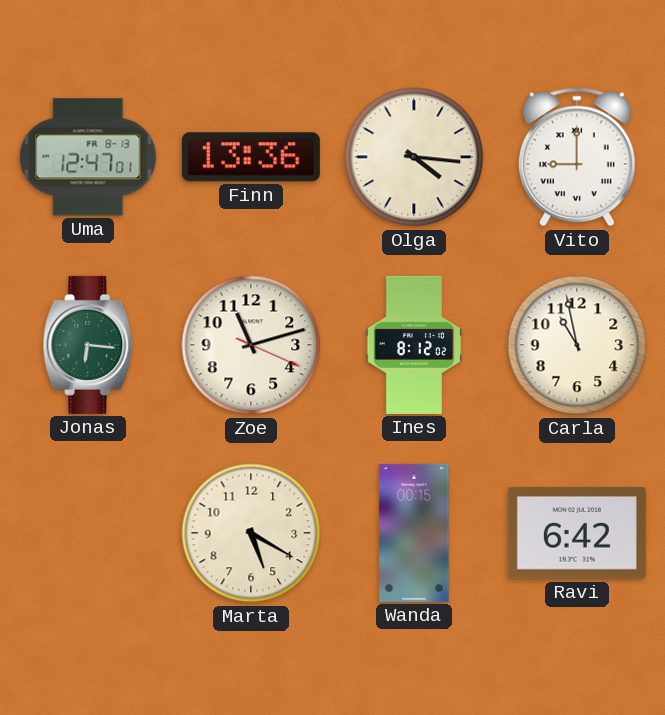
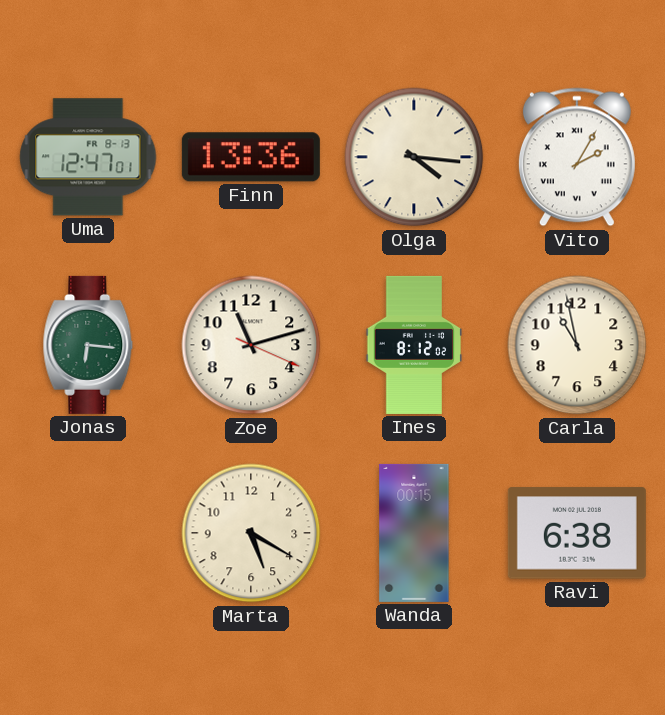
Vito: 9:00 -> 2:05 (577, 157)
Ravi: 6:42 -> 6:38 (577, 533)
